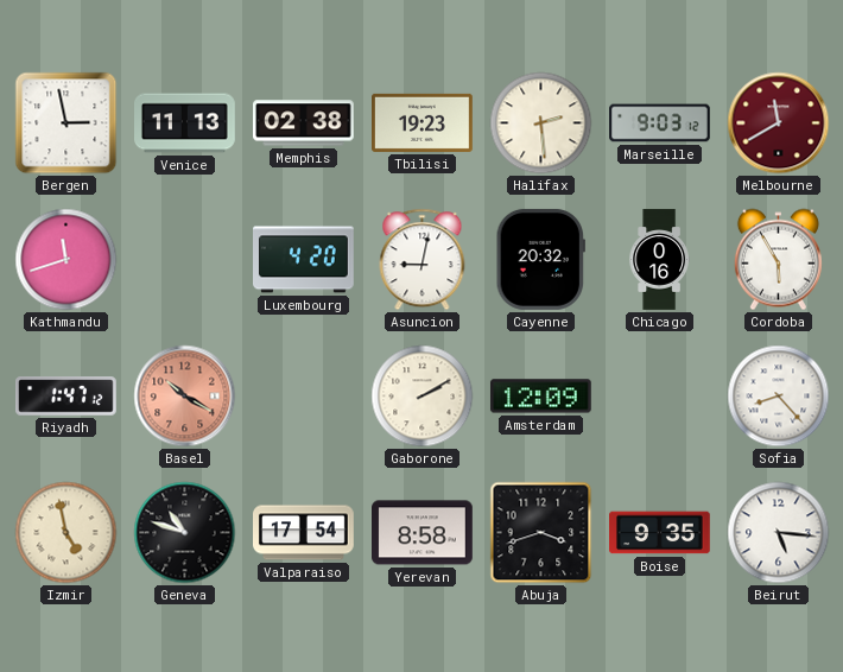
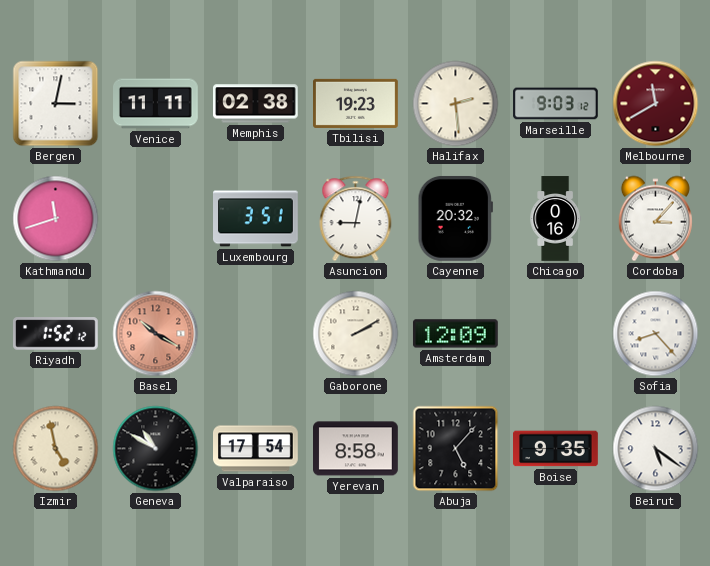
Bergen: 2:58 -> 3:02 (56, 104)
Venice: 11:13 -> 11:11 (156, 104)
Luxembourg: 4:20 -> 3:51 (256, 219)
Cordoba: 5:55 -> 3:07 (655, 219)
Riyadh: 1:47 -> 1:52 (56, 334)
Geneva: 10:48 -> 10:50 (156, 449)
Abuja: 3:42 -> 5:07 (456, 449)
Beirut: 5:16 -> 5:21 (656, 449)
